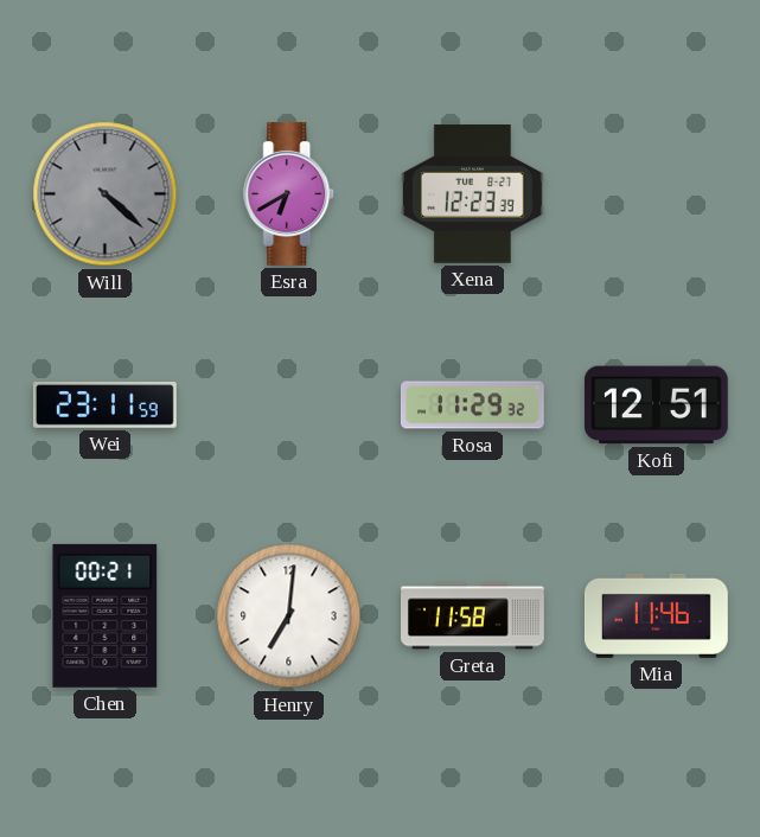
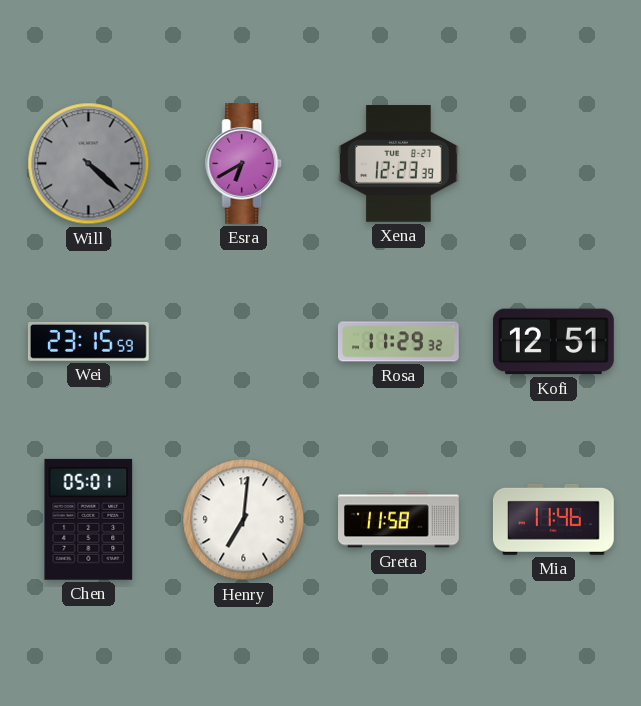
Wei: 23:11 -> 23:15 (89, 341)
Chen: 00:21 -> 05:01 (89, 519)
